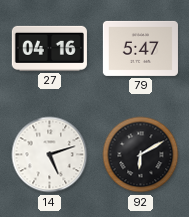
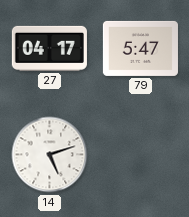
27: 04:16 -> 04:17 (49, 48)
92: 6:10 -> none (141, 155)
